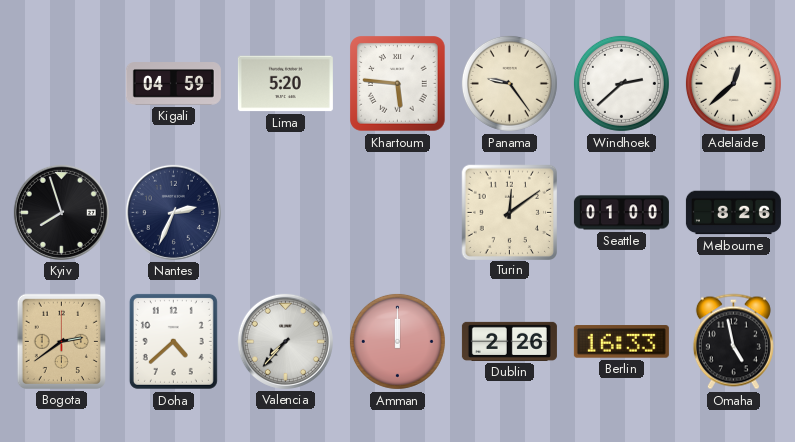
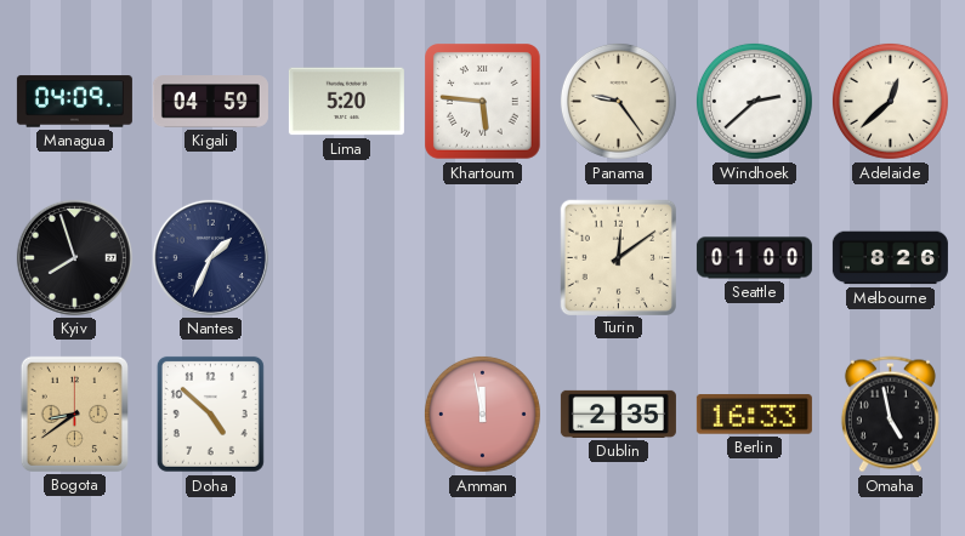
Managua: none -> 04:09 (74, 102)
Nantes: 2:34 -> 1:34 (210, 257)
Bogota: 2:39 -> 8:39 (74, 414)
Doha: 4:38 -> 4:52 (210, 414)
Valencia: 7:37 -> none (285, 341)
Amman: 12:00 -> 11:58 (482, 414)
Dublin: 2:26 -> 2:35 (618, 414)
